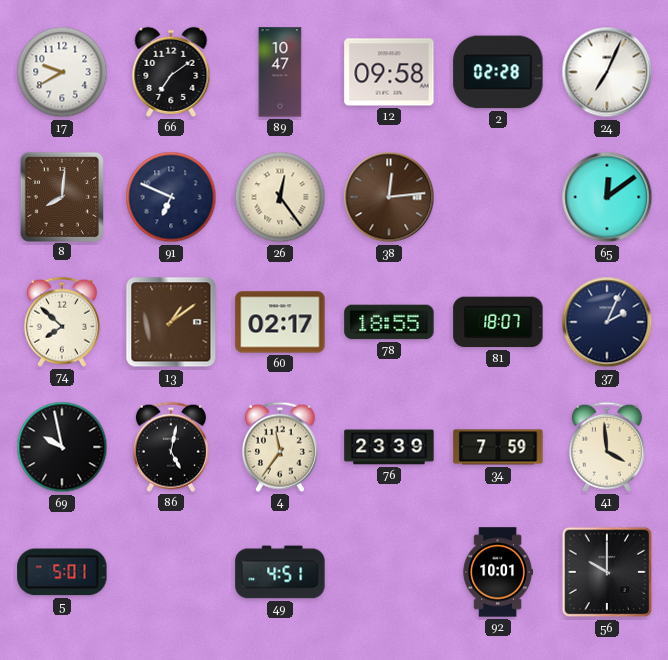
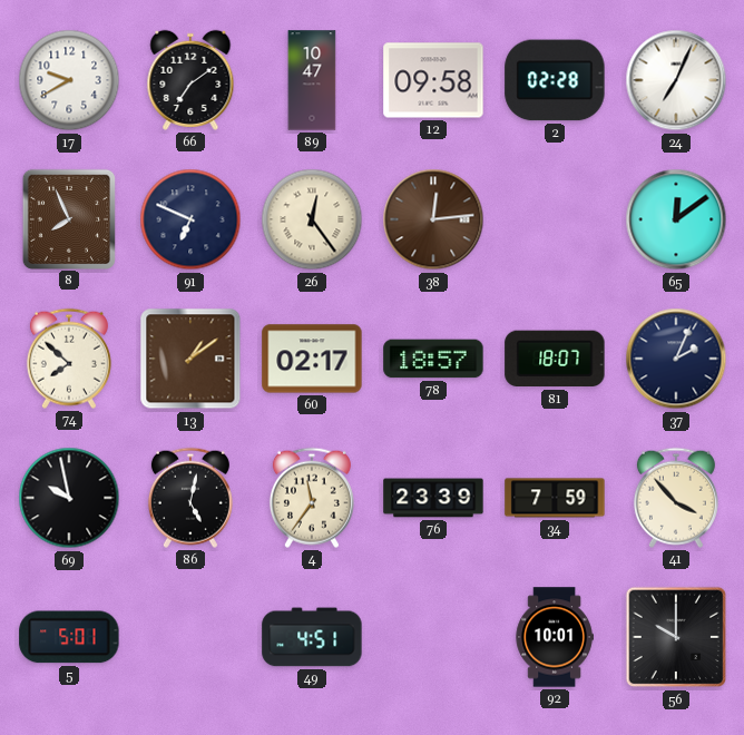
8: 8:01 -> 7:56 (68, 218)
78: 18:55 -> 18:57 (433, 359)
41: 3:59 -> 3:53 (676, 498)
